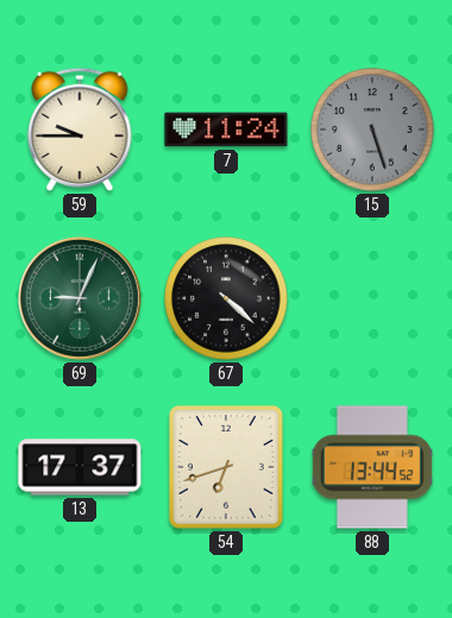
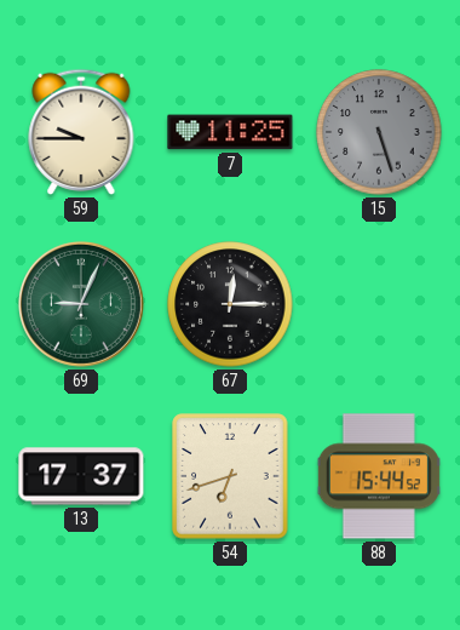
7: 11:24 -> 11:25 (230, 132)
67: 4:22 -> 12:15 (230, 304)
88: 13:44 -> 15:44 (379, 476)
